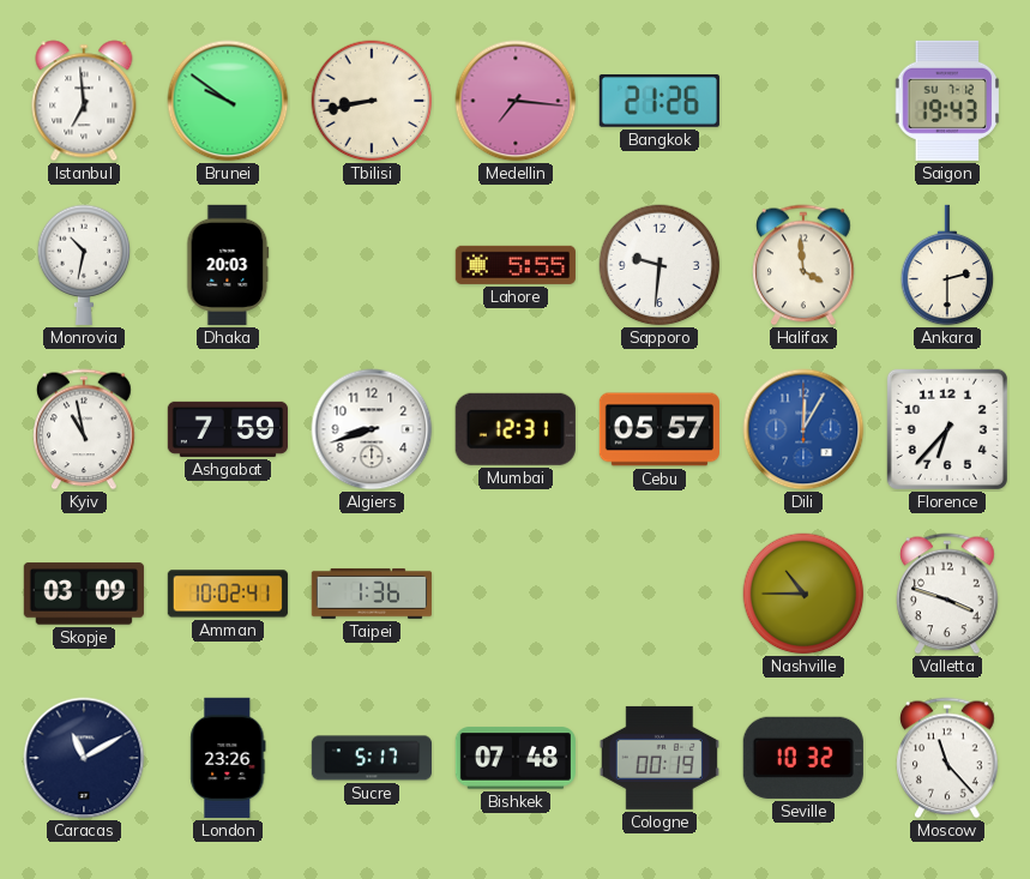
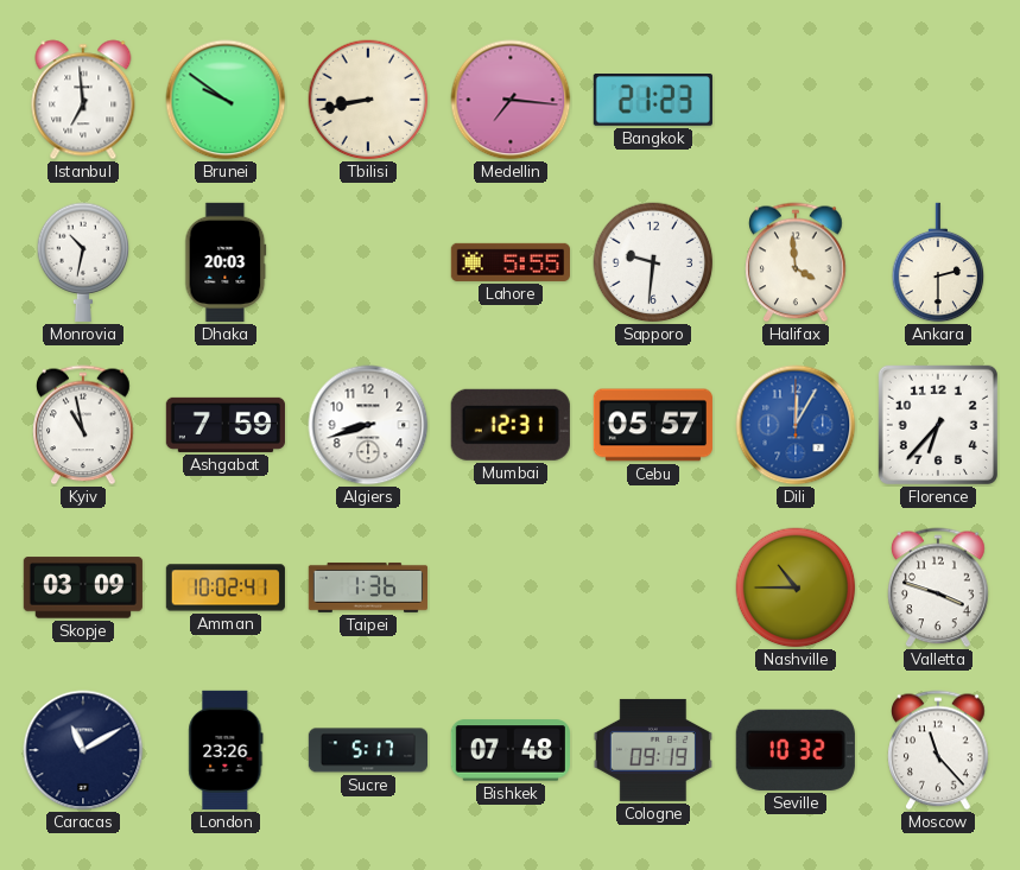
Bangkok: 21:26 -> 21:23 (653, 101)
Saigon: 19:43 -> none (947, 101)
Cologne: 00:19 -> 09:19 (653, 750)
